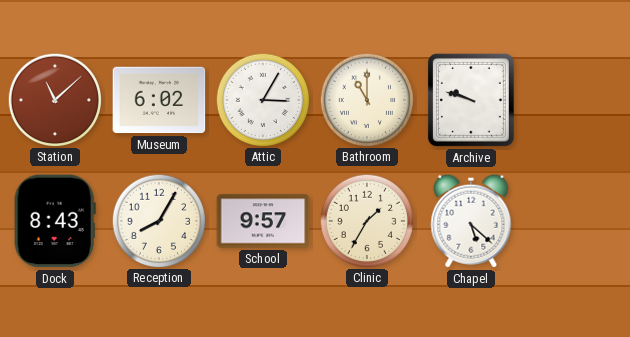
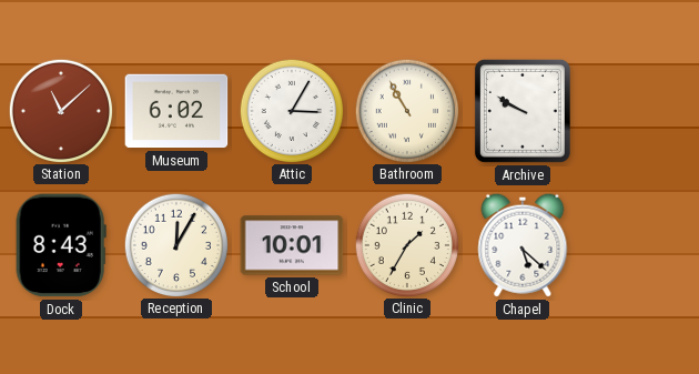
Bathroom: 11:00 -> 10:55 (406, 110)
Archive: 9:48 -> 9:50 (523, 111)
Reception: 8:05 -> 12:05 (175, 244)
School: 9:57 -> 10:01 (292, 245)
